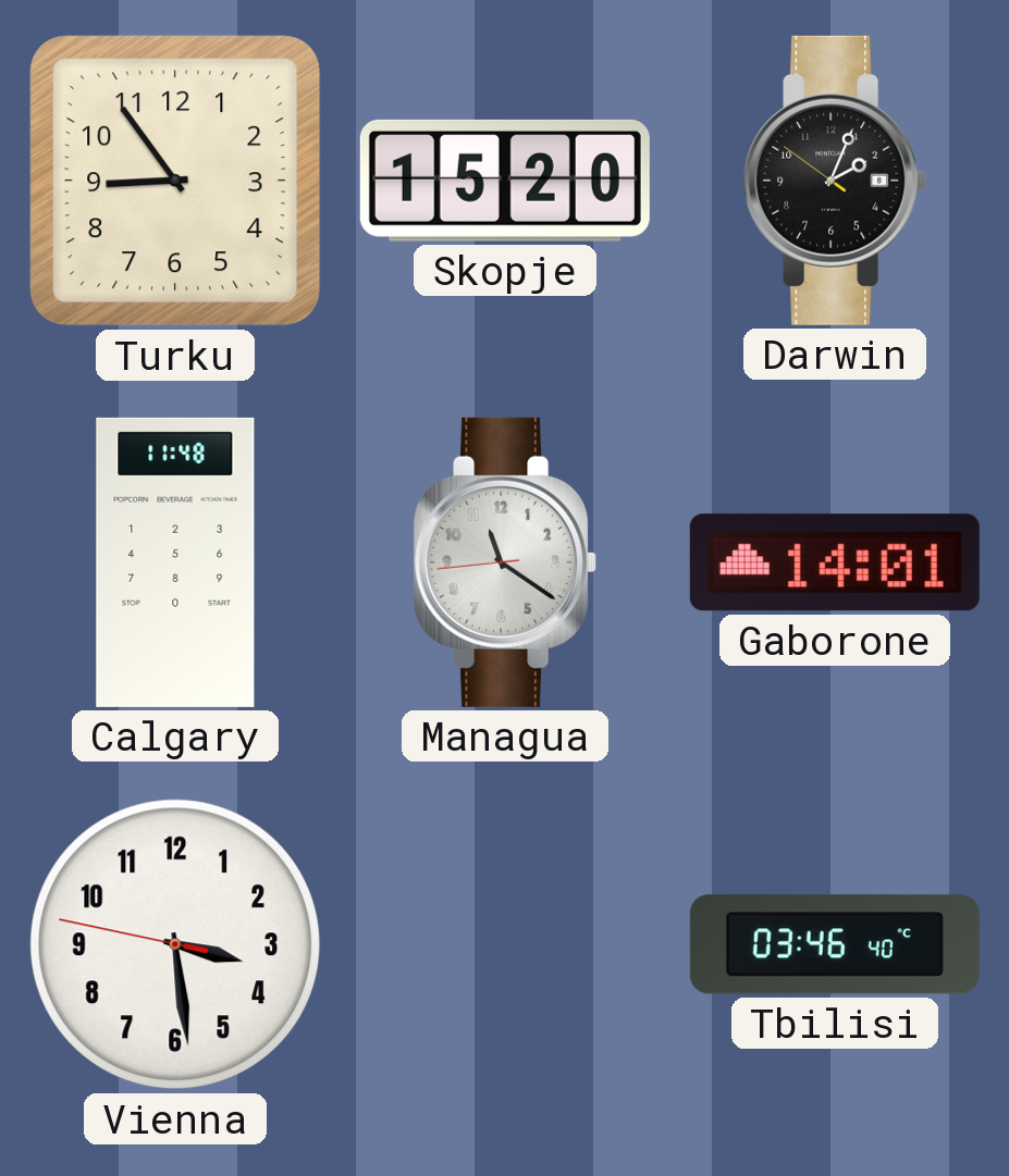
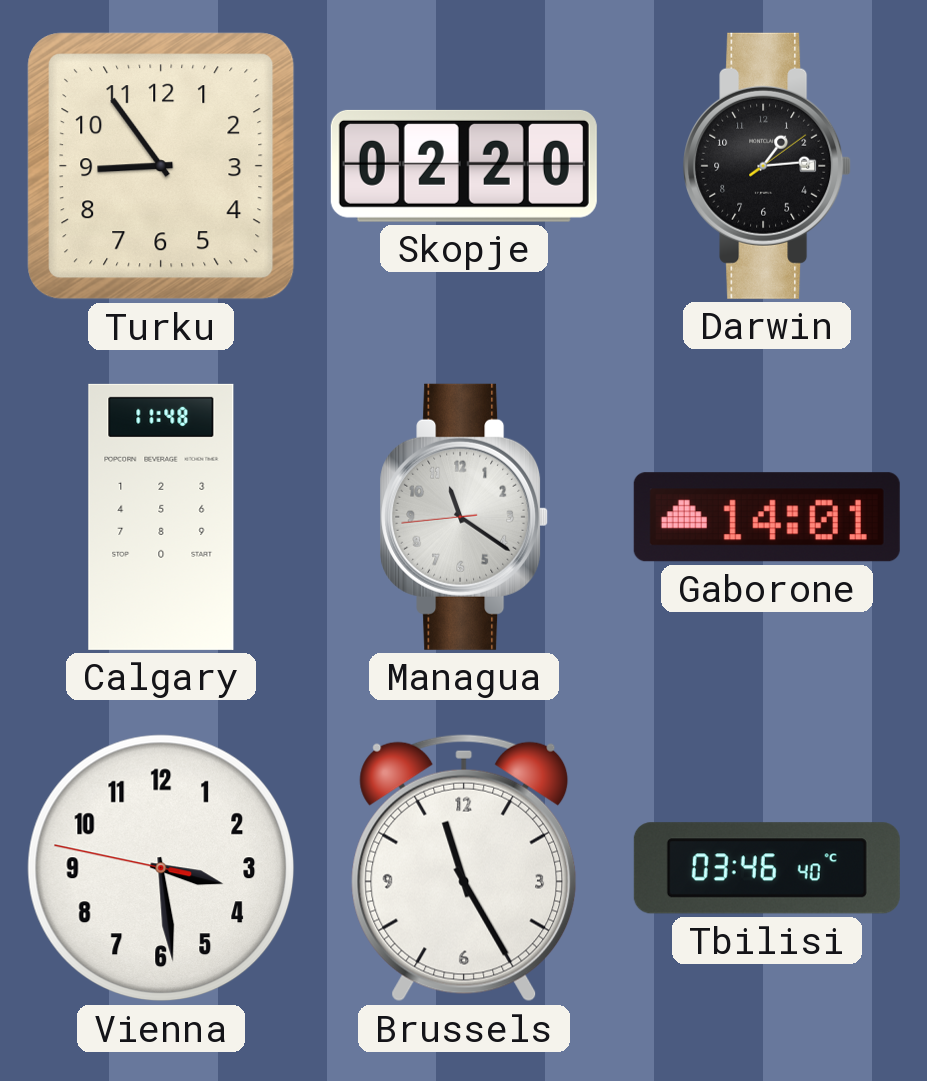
Skopje: 15:20 -> 02:20 (464, 166)
Darwin: 2:03 -> 1:14 (767, 166)
Brussels: none -> 11:25 (464, 868)
